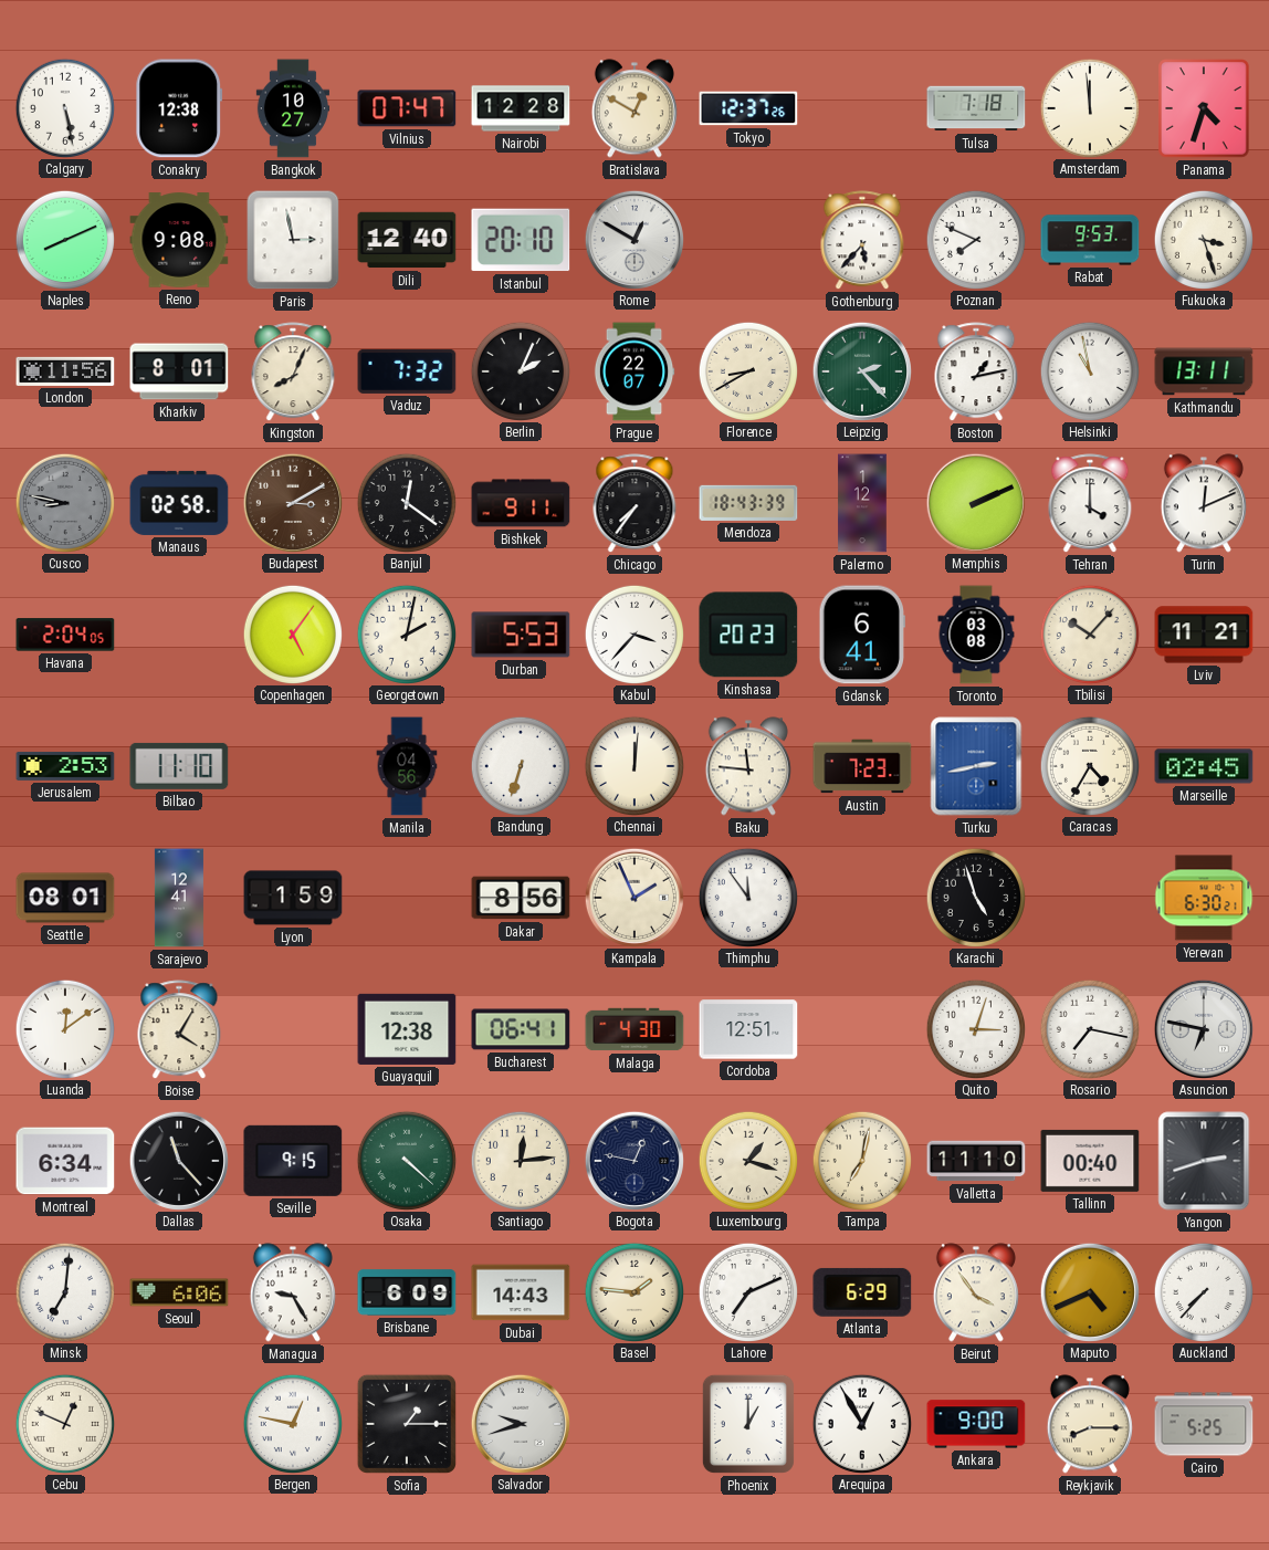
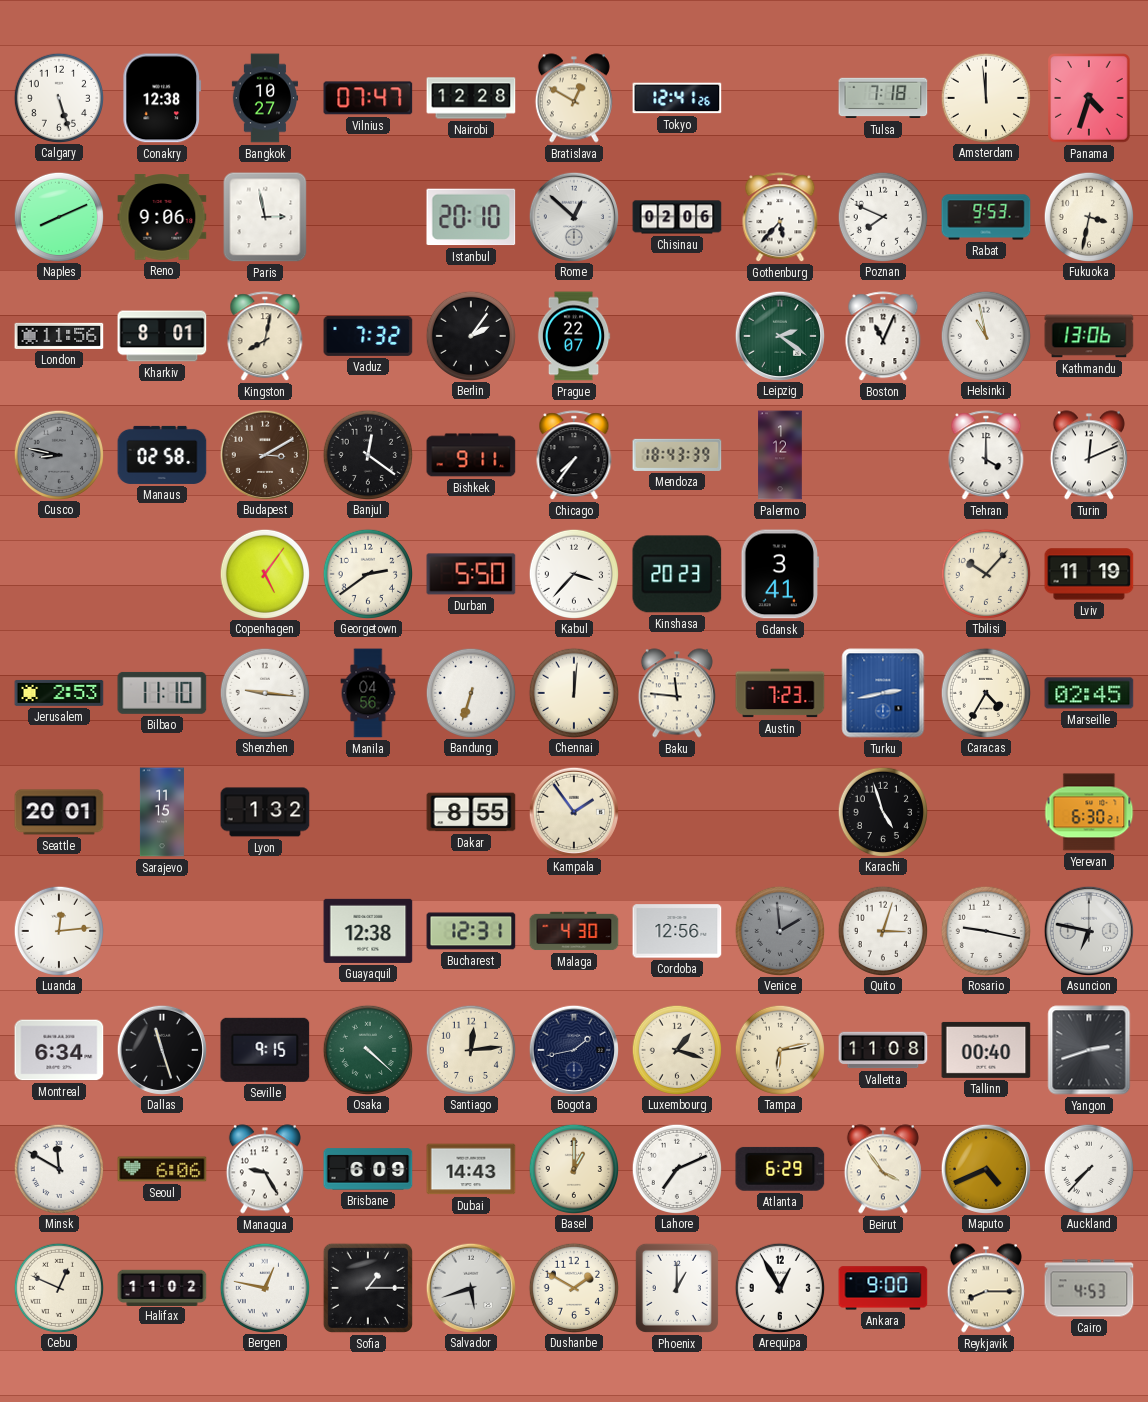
Calgary: 5:28 -> 5:27 (58, 97)
Tokyo: 12:37 -> 12:41 (677, 98)
Reno: 9:08 -> 9:06 (162, 217)
Dili: 12:40 -> none (407, 240)
Rome: 12:50 -> 12:52 (573, 216)
Chisinau: none -> 02:06 (677, 217)
Fukuoka: 3:27 -> 3:32 (1088, 216)
Kingston: 8:04 -> 8:02 (265, 337)
Berlin: 2:04 -> 2:06 (470, 335)
Florence: 8:40 -> none (747, 370)
Leipzig: 2:23 -> 2:21 (779, 335)
Boston: 1:13 -> 11:04 (883, 337)
Kathmandu: 13:11 -> 13:06 (1089, 336)
Memphis: 2:11 -> none (975, 502)
Havana: 2:04 -> none (65, 635)
Georgetown: 2:02 -> 2:39 (367, 573)
Durban: 5:53 -> 5:50 (471, 574)
Gdansk: 6:41 -> 3:41 (779, 574)
Toronto: 03:08 -> none (976, 635)
Lviv: 11:21 -> 11:19 (1089, 574)
Shenzhen: none -> 9:16 (264, 692)
Seattle: 08:01 -> 20:01 (59, 812)
Sarajevo: 12:41 -> 11:15 (162, 812)
Lyon: 1:59 -> 1:32 (265, 812)
Dakar: 8:56 -> 8:55 (471, 812)
Kampala: 1:56 -> 1:54 (573, 811)
Thimphu: 11:54 -> none (747, 897)
Luanda: 12:09 -> 12:14 (58, 930)
Boise: 4:05 -> none (179, 1030)
Bucharest: 06:41 -> 12:31 (471, 931)
Cordoba: 12:51 -> 12:56 (677, 931)
Venice: none -> 1:59 (779, 930)
Rosario: 7:17 -> 9:17 (985, 930)
Dallas: 11:23 -> 11:27 (161, 1049)
Bogota: 12:47 -> 1:43 (573, 1049)
Tampa: 7:02 -> 6:13 (779, 1049)
Valletta: 11:10 -> 11:08 (883, 1050)
Minsk: 7:01 -> 11:50 (58, 1168)
Basel: 1:46 -> 1:00 (573, 1168)
Halifax: none -> 11:02 (162, 1287)
Salvador: 9:42 -> 5:42 (470, 1287)
Dushanbe: none -> 1:50 (573, 1287)
Cairo: 5:25 -> 4:53 (1089, 1288)
